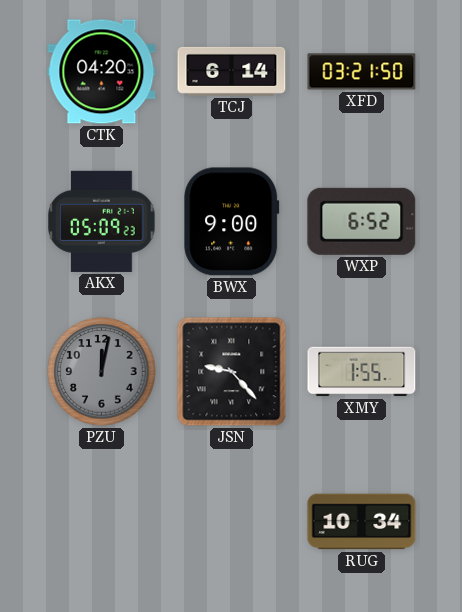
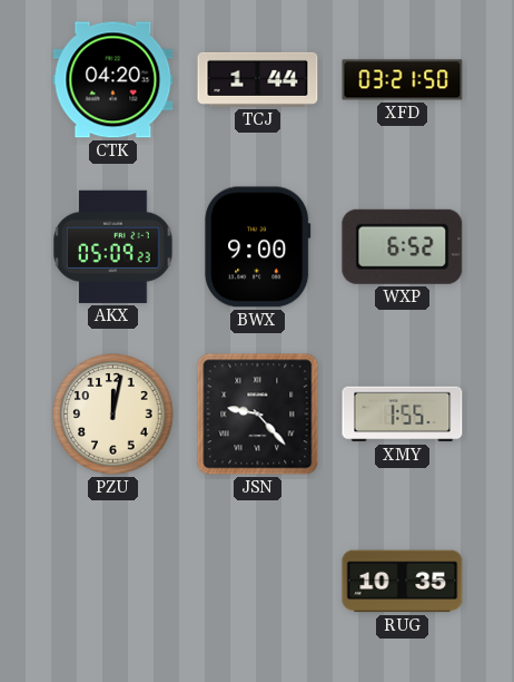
TCJ: 6:14 -> 1:44 (258, 79)
PZU dial: grey -> cream (113, 415)
RUG: 10:34 -> 10:35 (403, 582)
